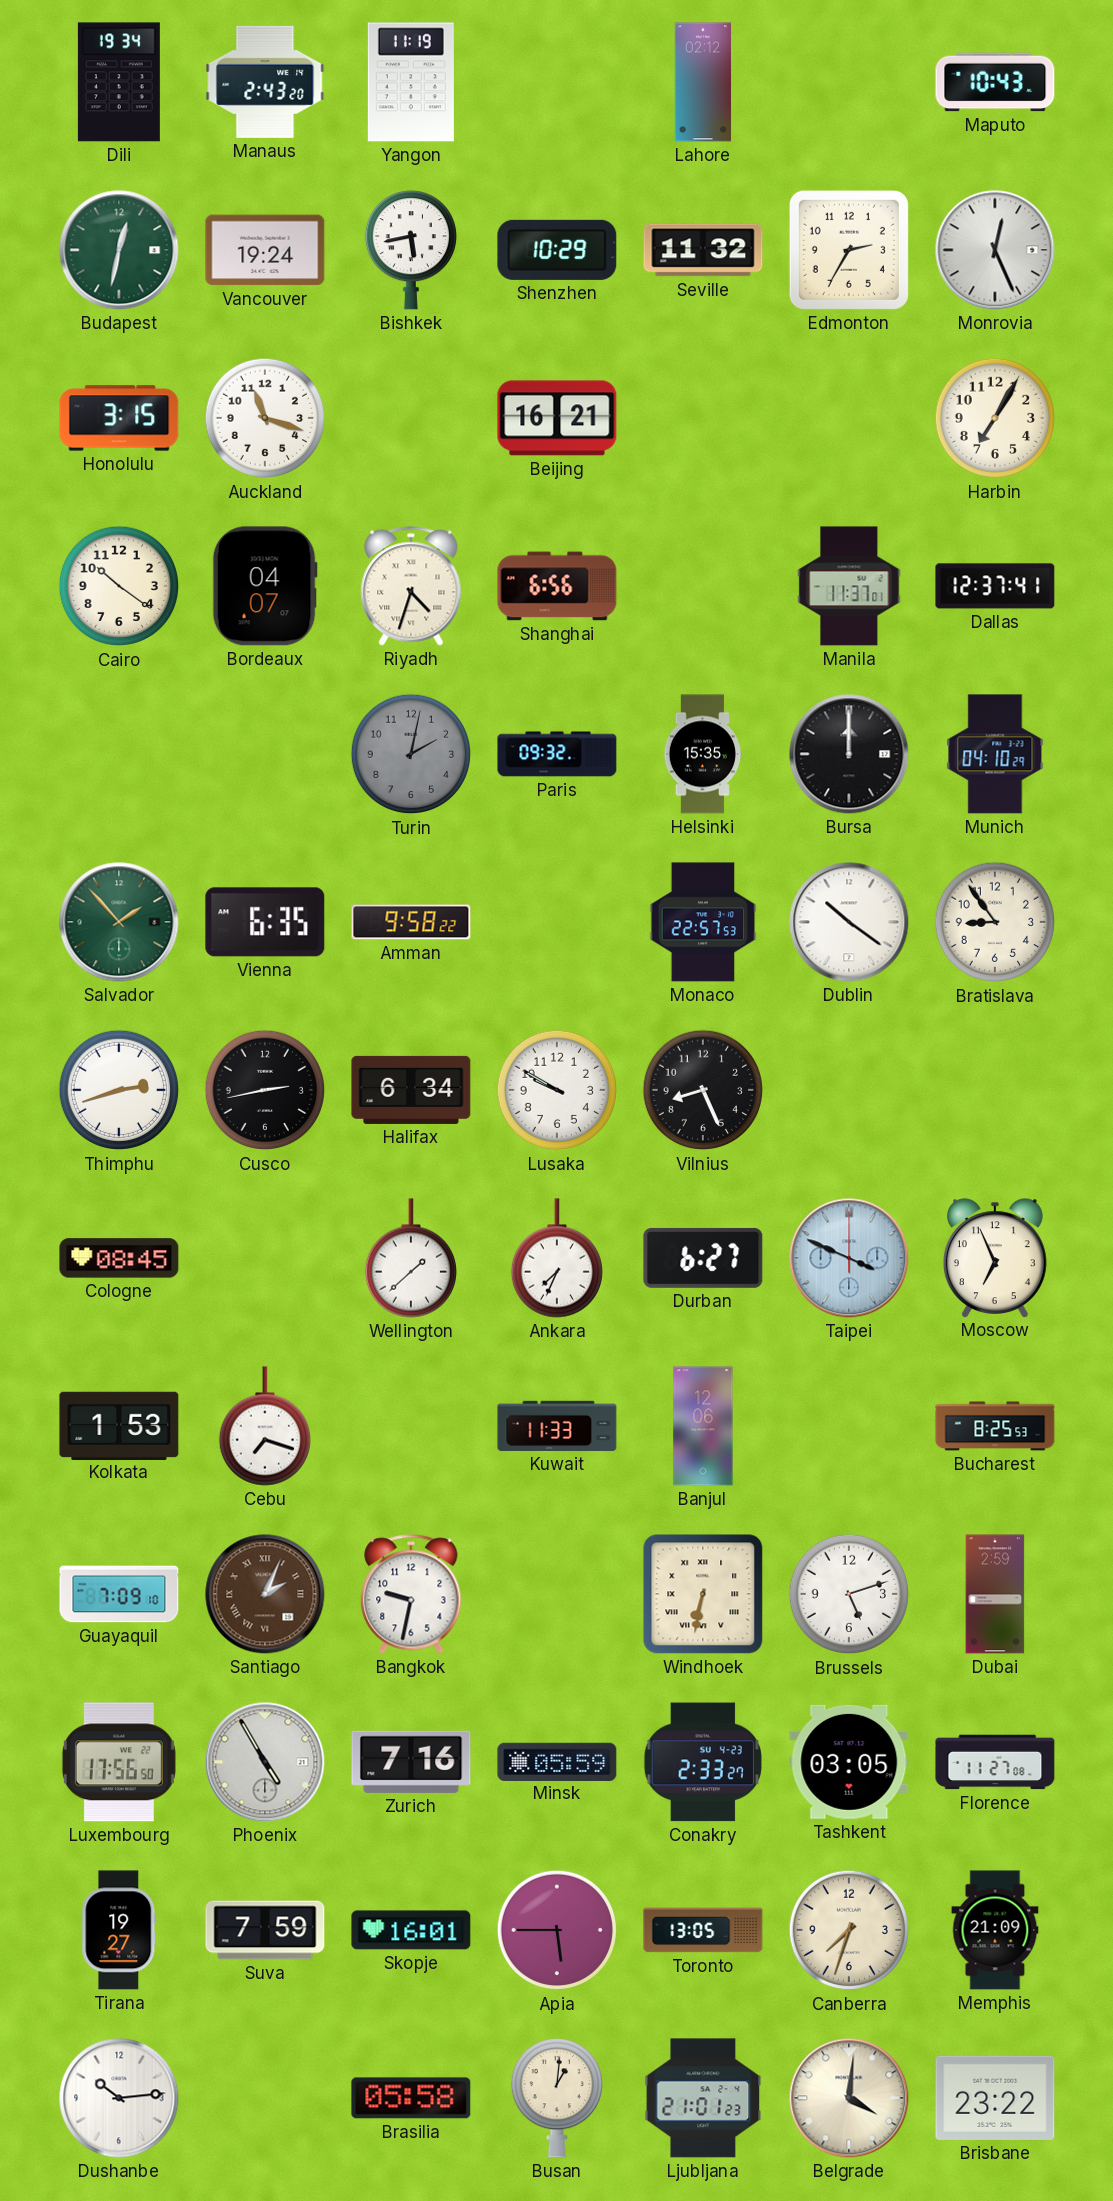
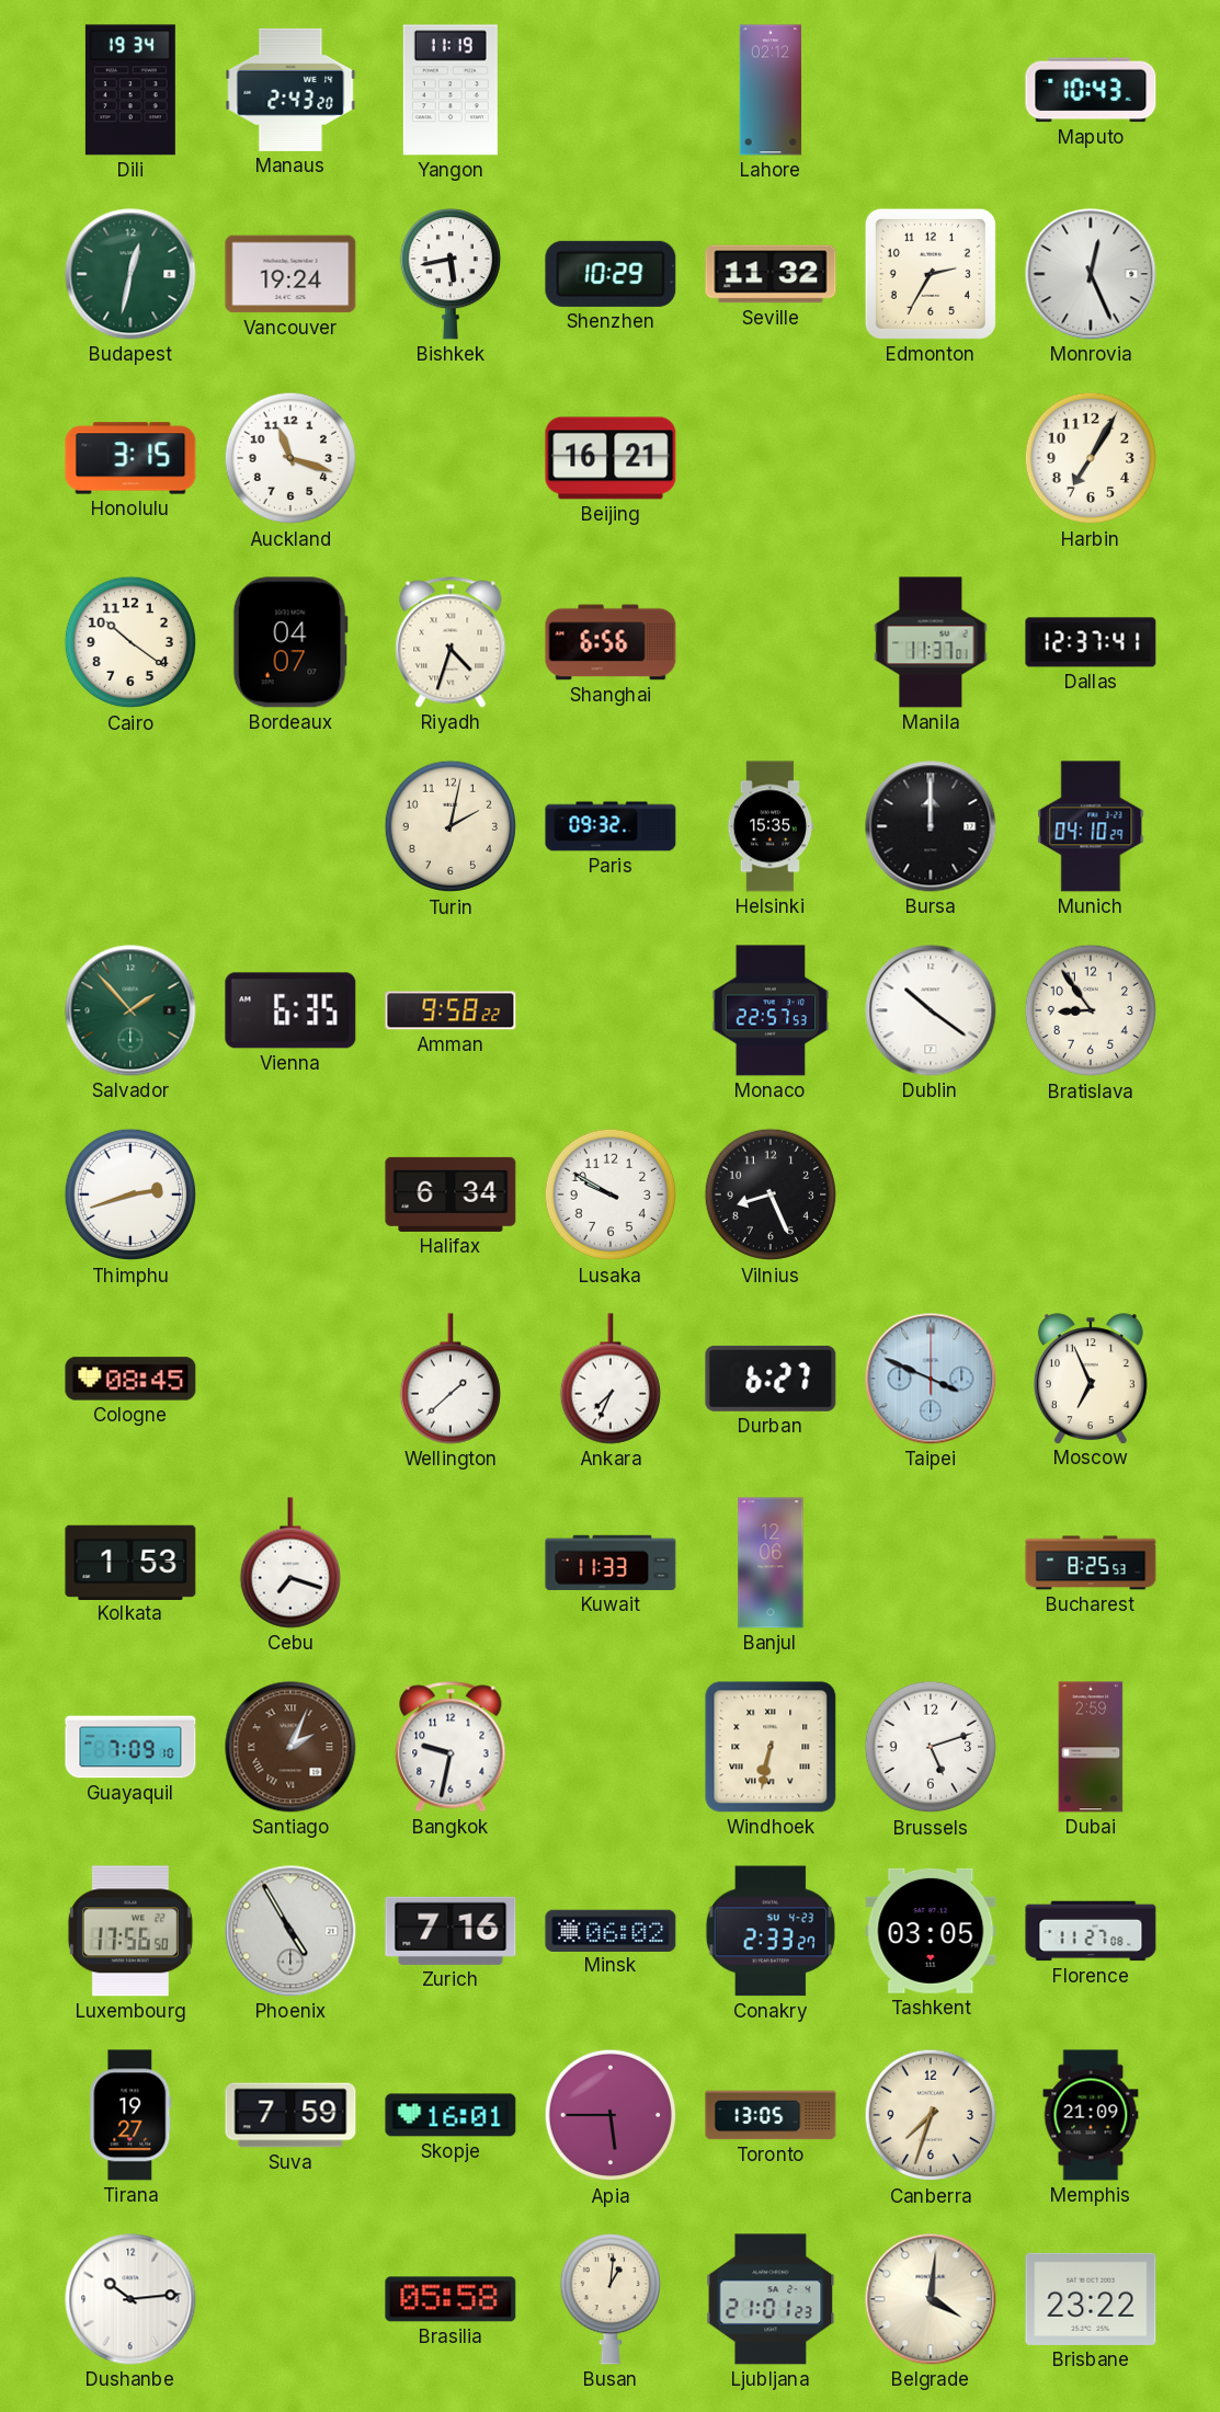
Turin dial: grey -> cream (451, 826)
Cusco: 2:43 -> none (265, 1090)
Minsk: 05:59 -> 06:02 (611, 1930)
